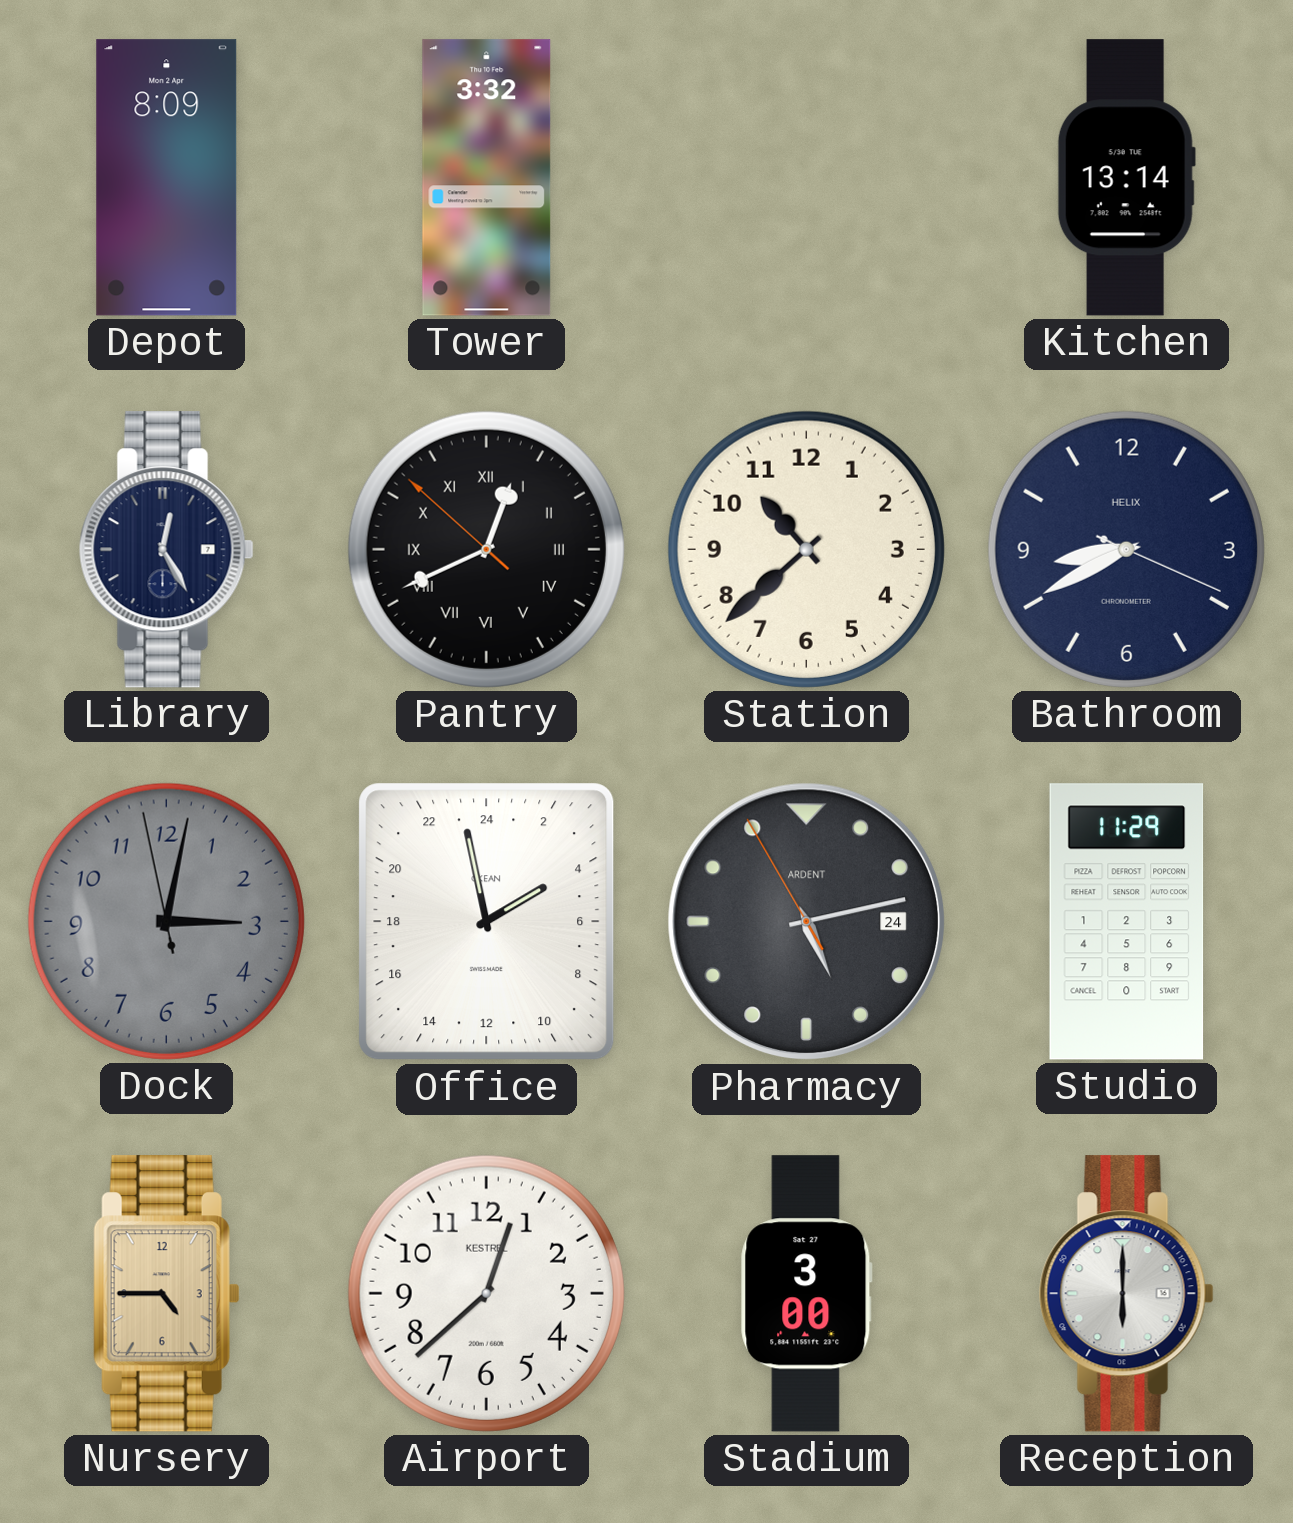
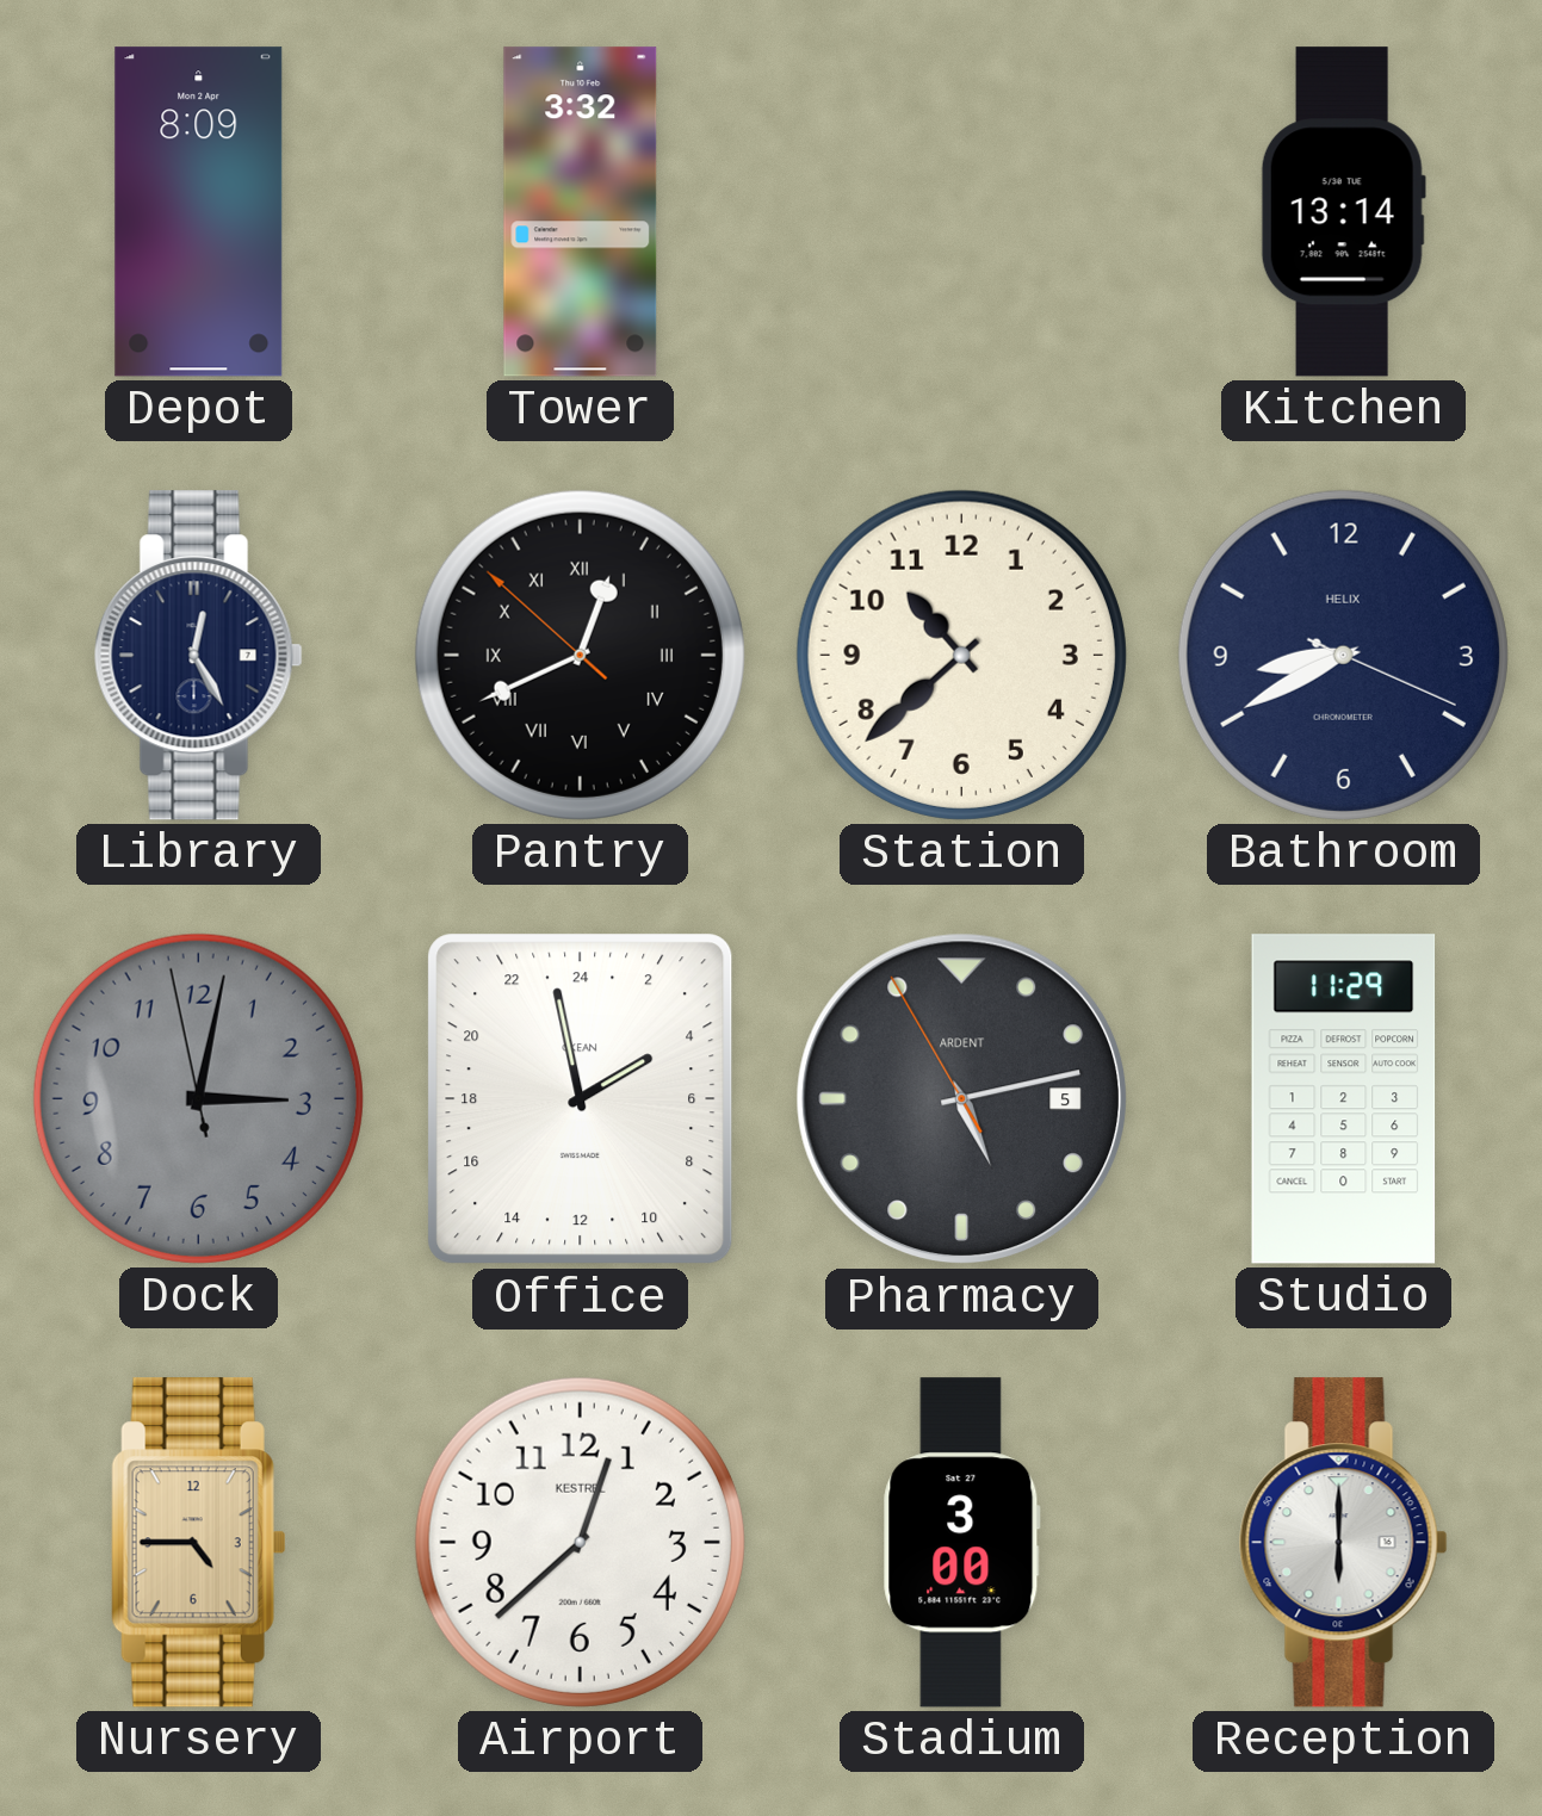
Pharmacy date: 24 -> 5 (962, 1099)
